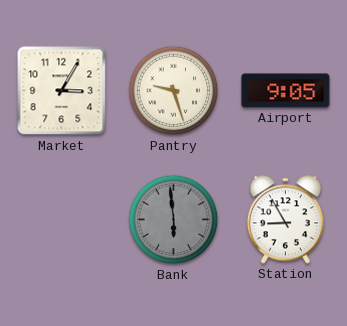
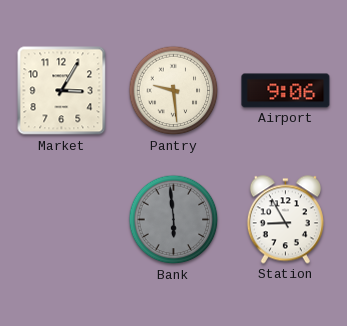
Pantry: 9:27 -> 9:29 (174, 91)
Airport: 9:05 -> 9:06 (286, 91)
